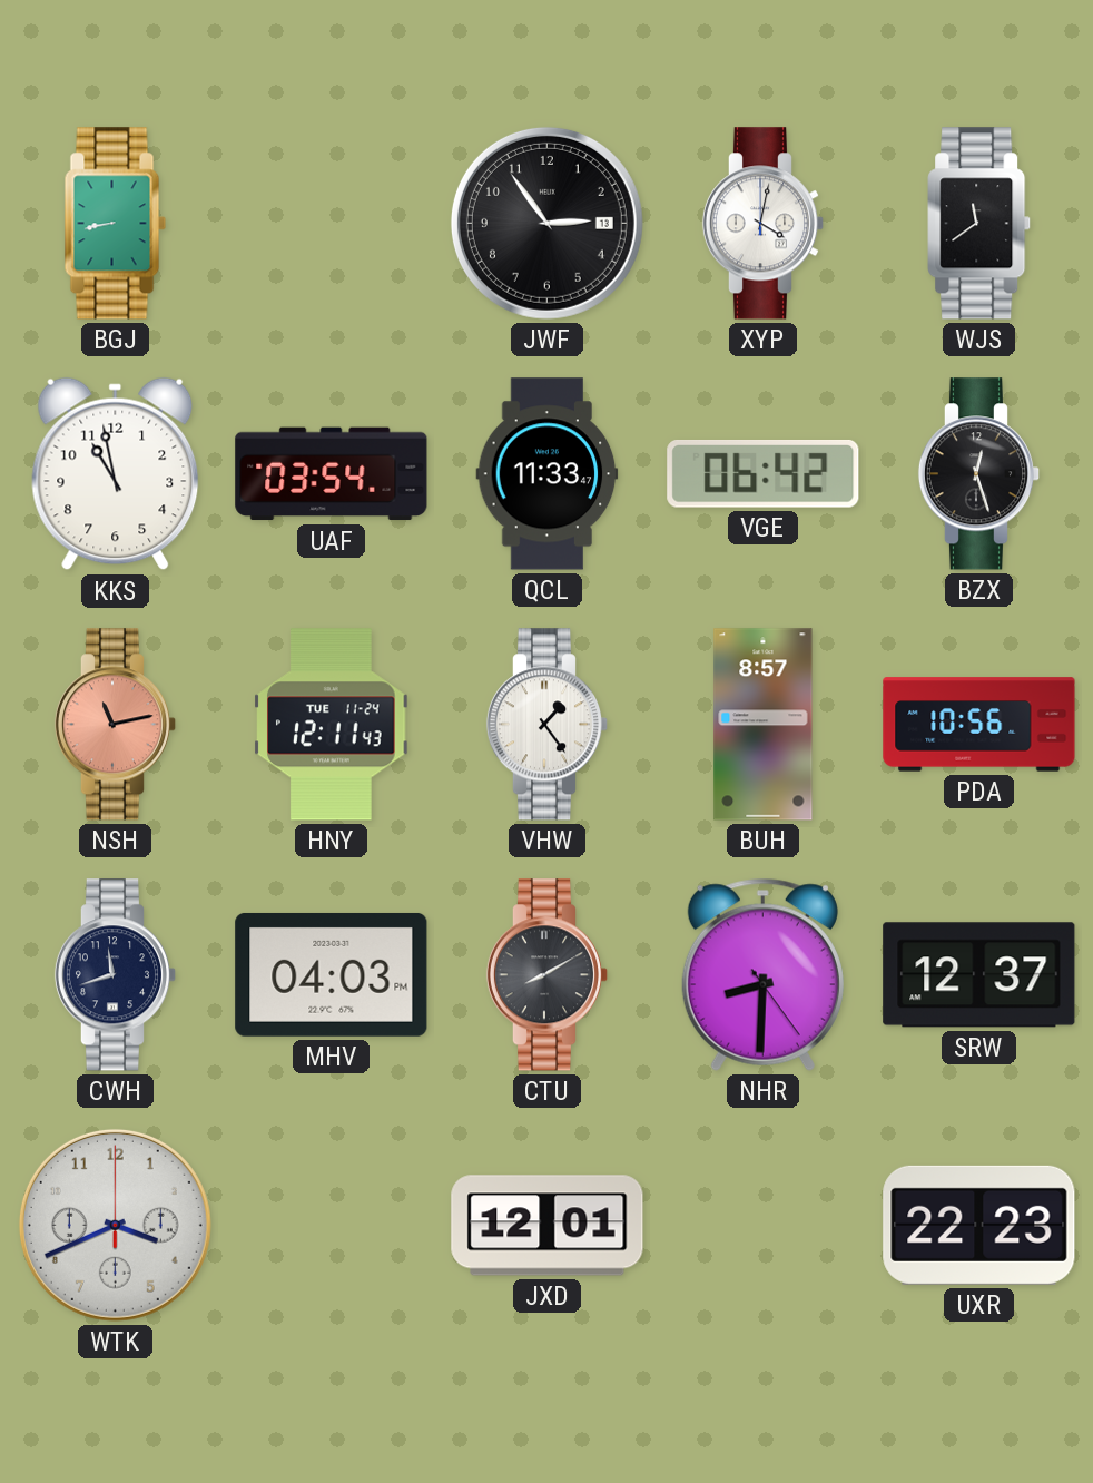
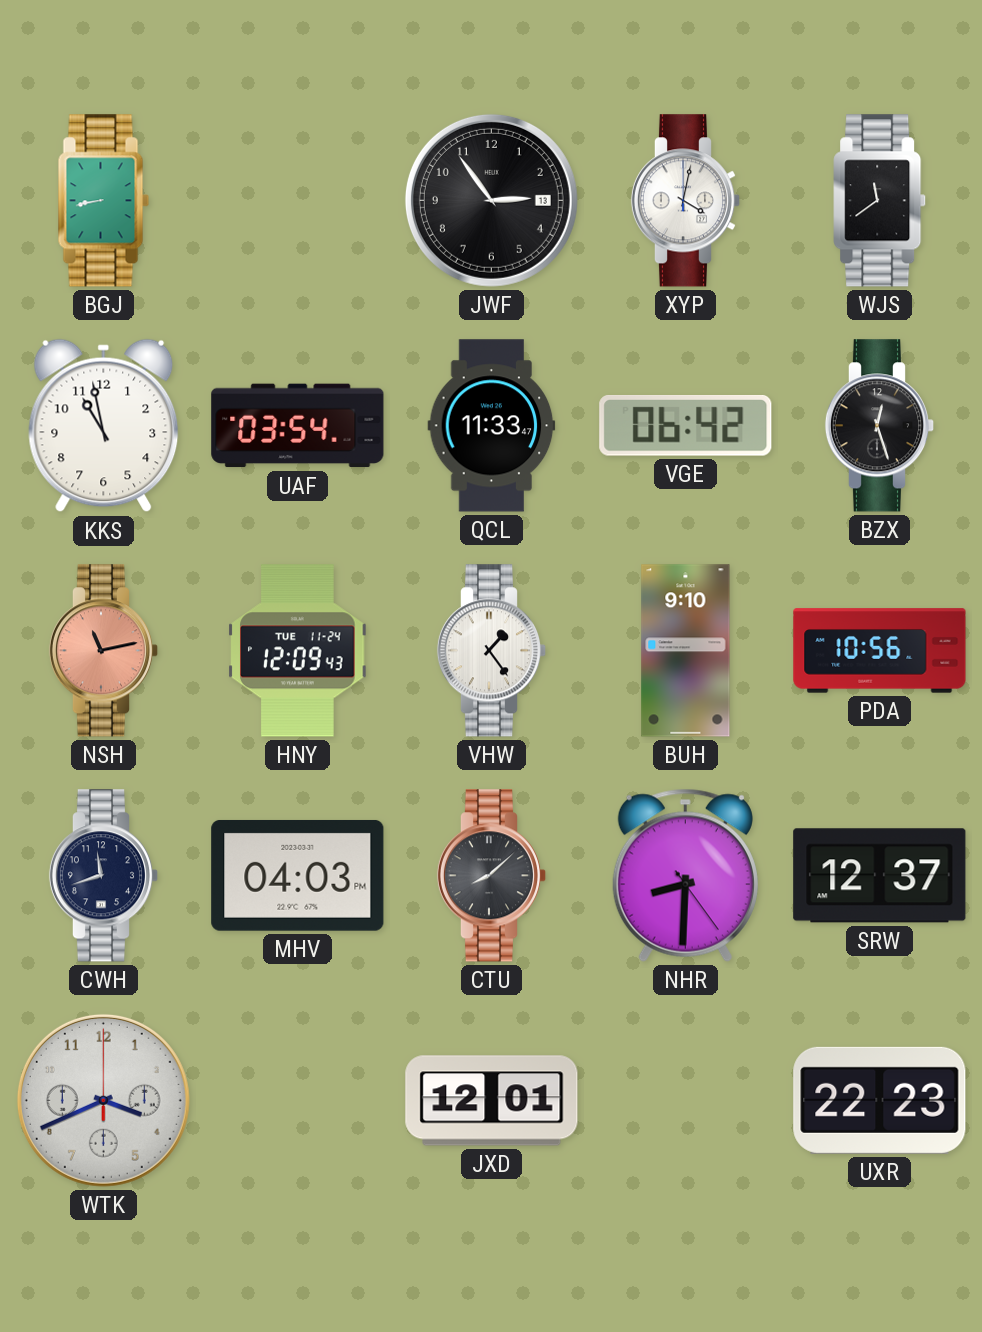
HNY: 12:11 -> 12:09 (298, 651)
BUH: 8:57 -> 9:10 (686, 651)
CTU: 8:10 -> 8:08 (492, 876)
